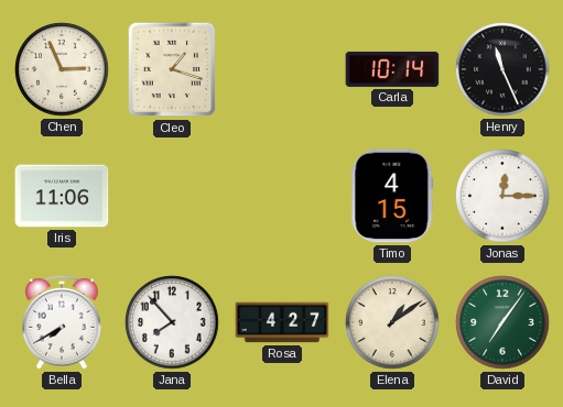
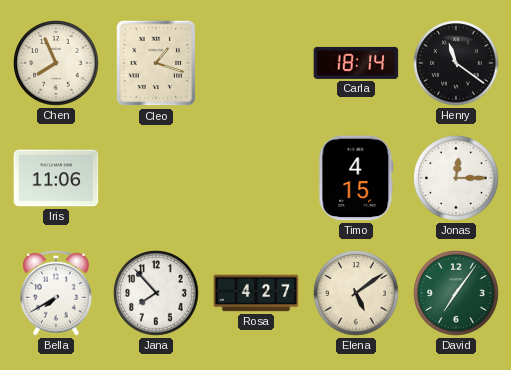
Chen: 2:56 -> 7:56 (56, 63)
Carla: 10:14 -> 18:14 (356, 63)
Henry: 11:26 -> 11:21 (456, 63)
Elena: 1:09 -> 5:09 (356, 293)
